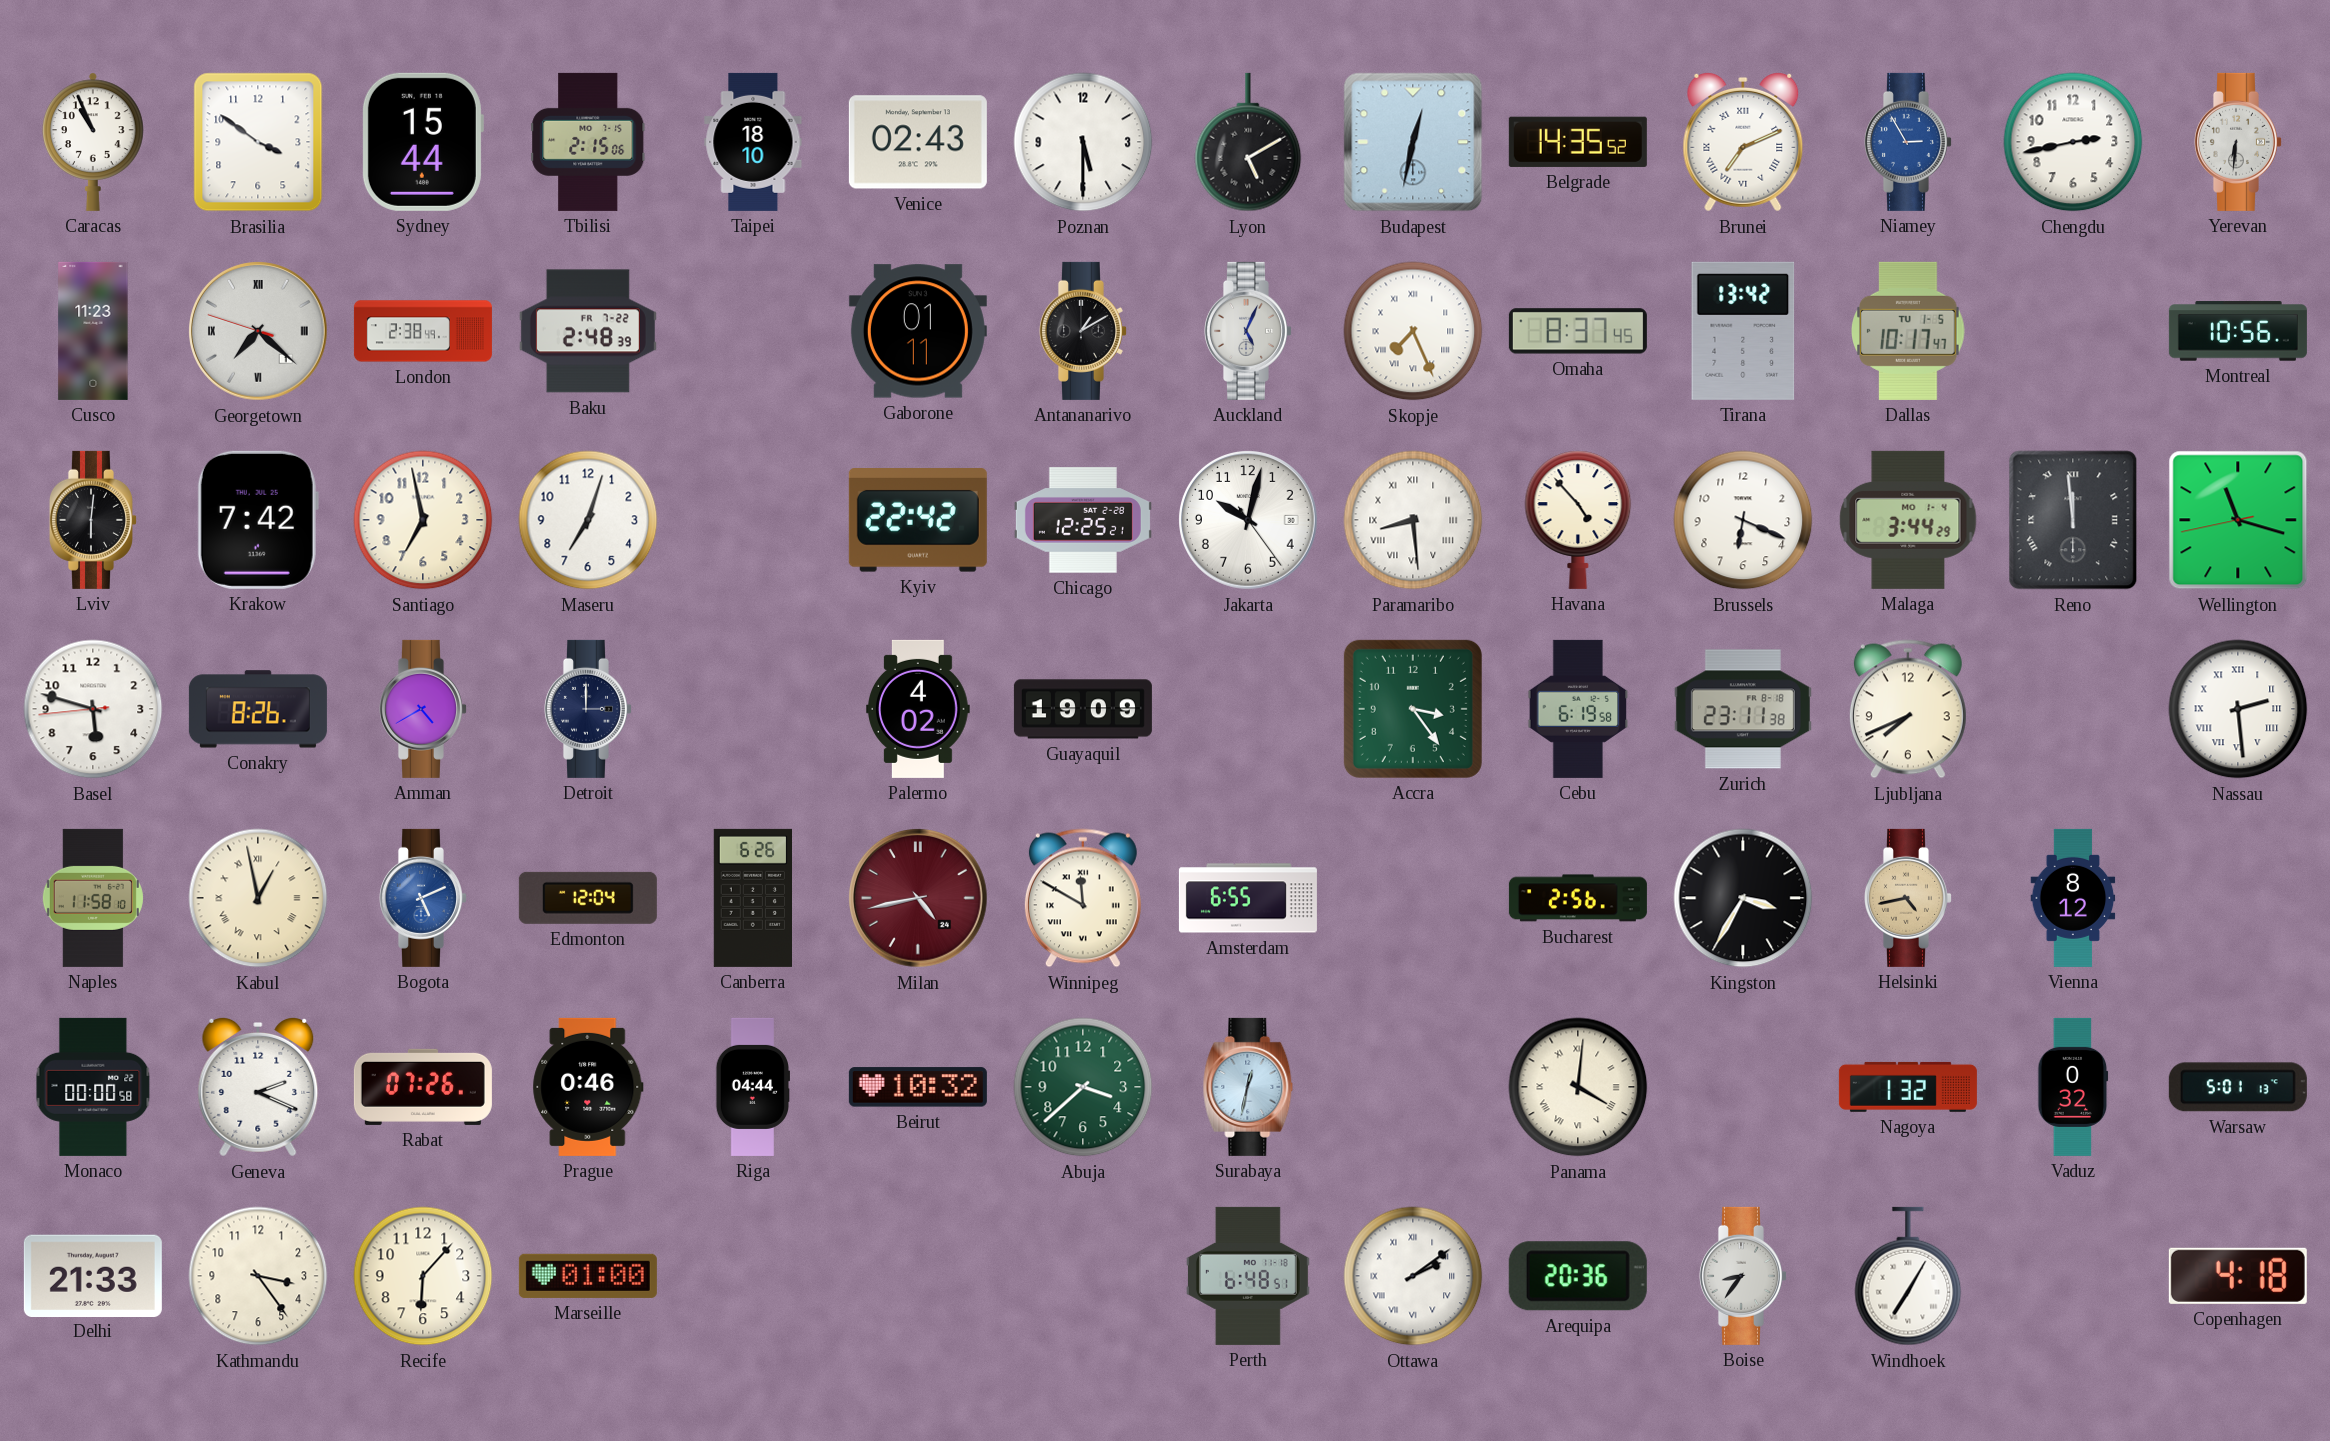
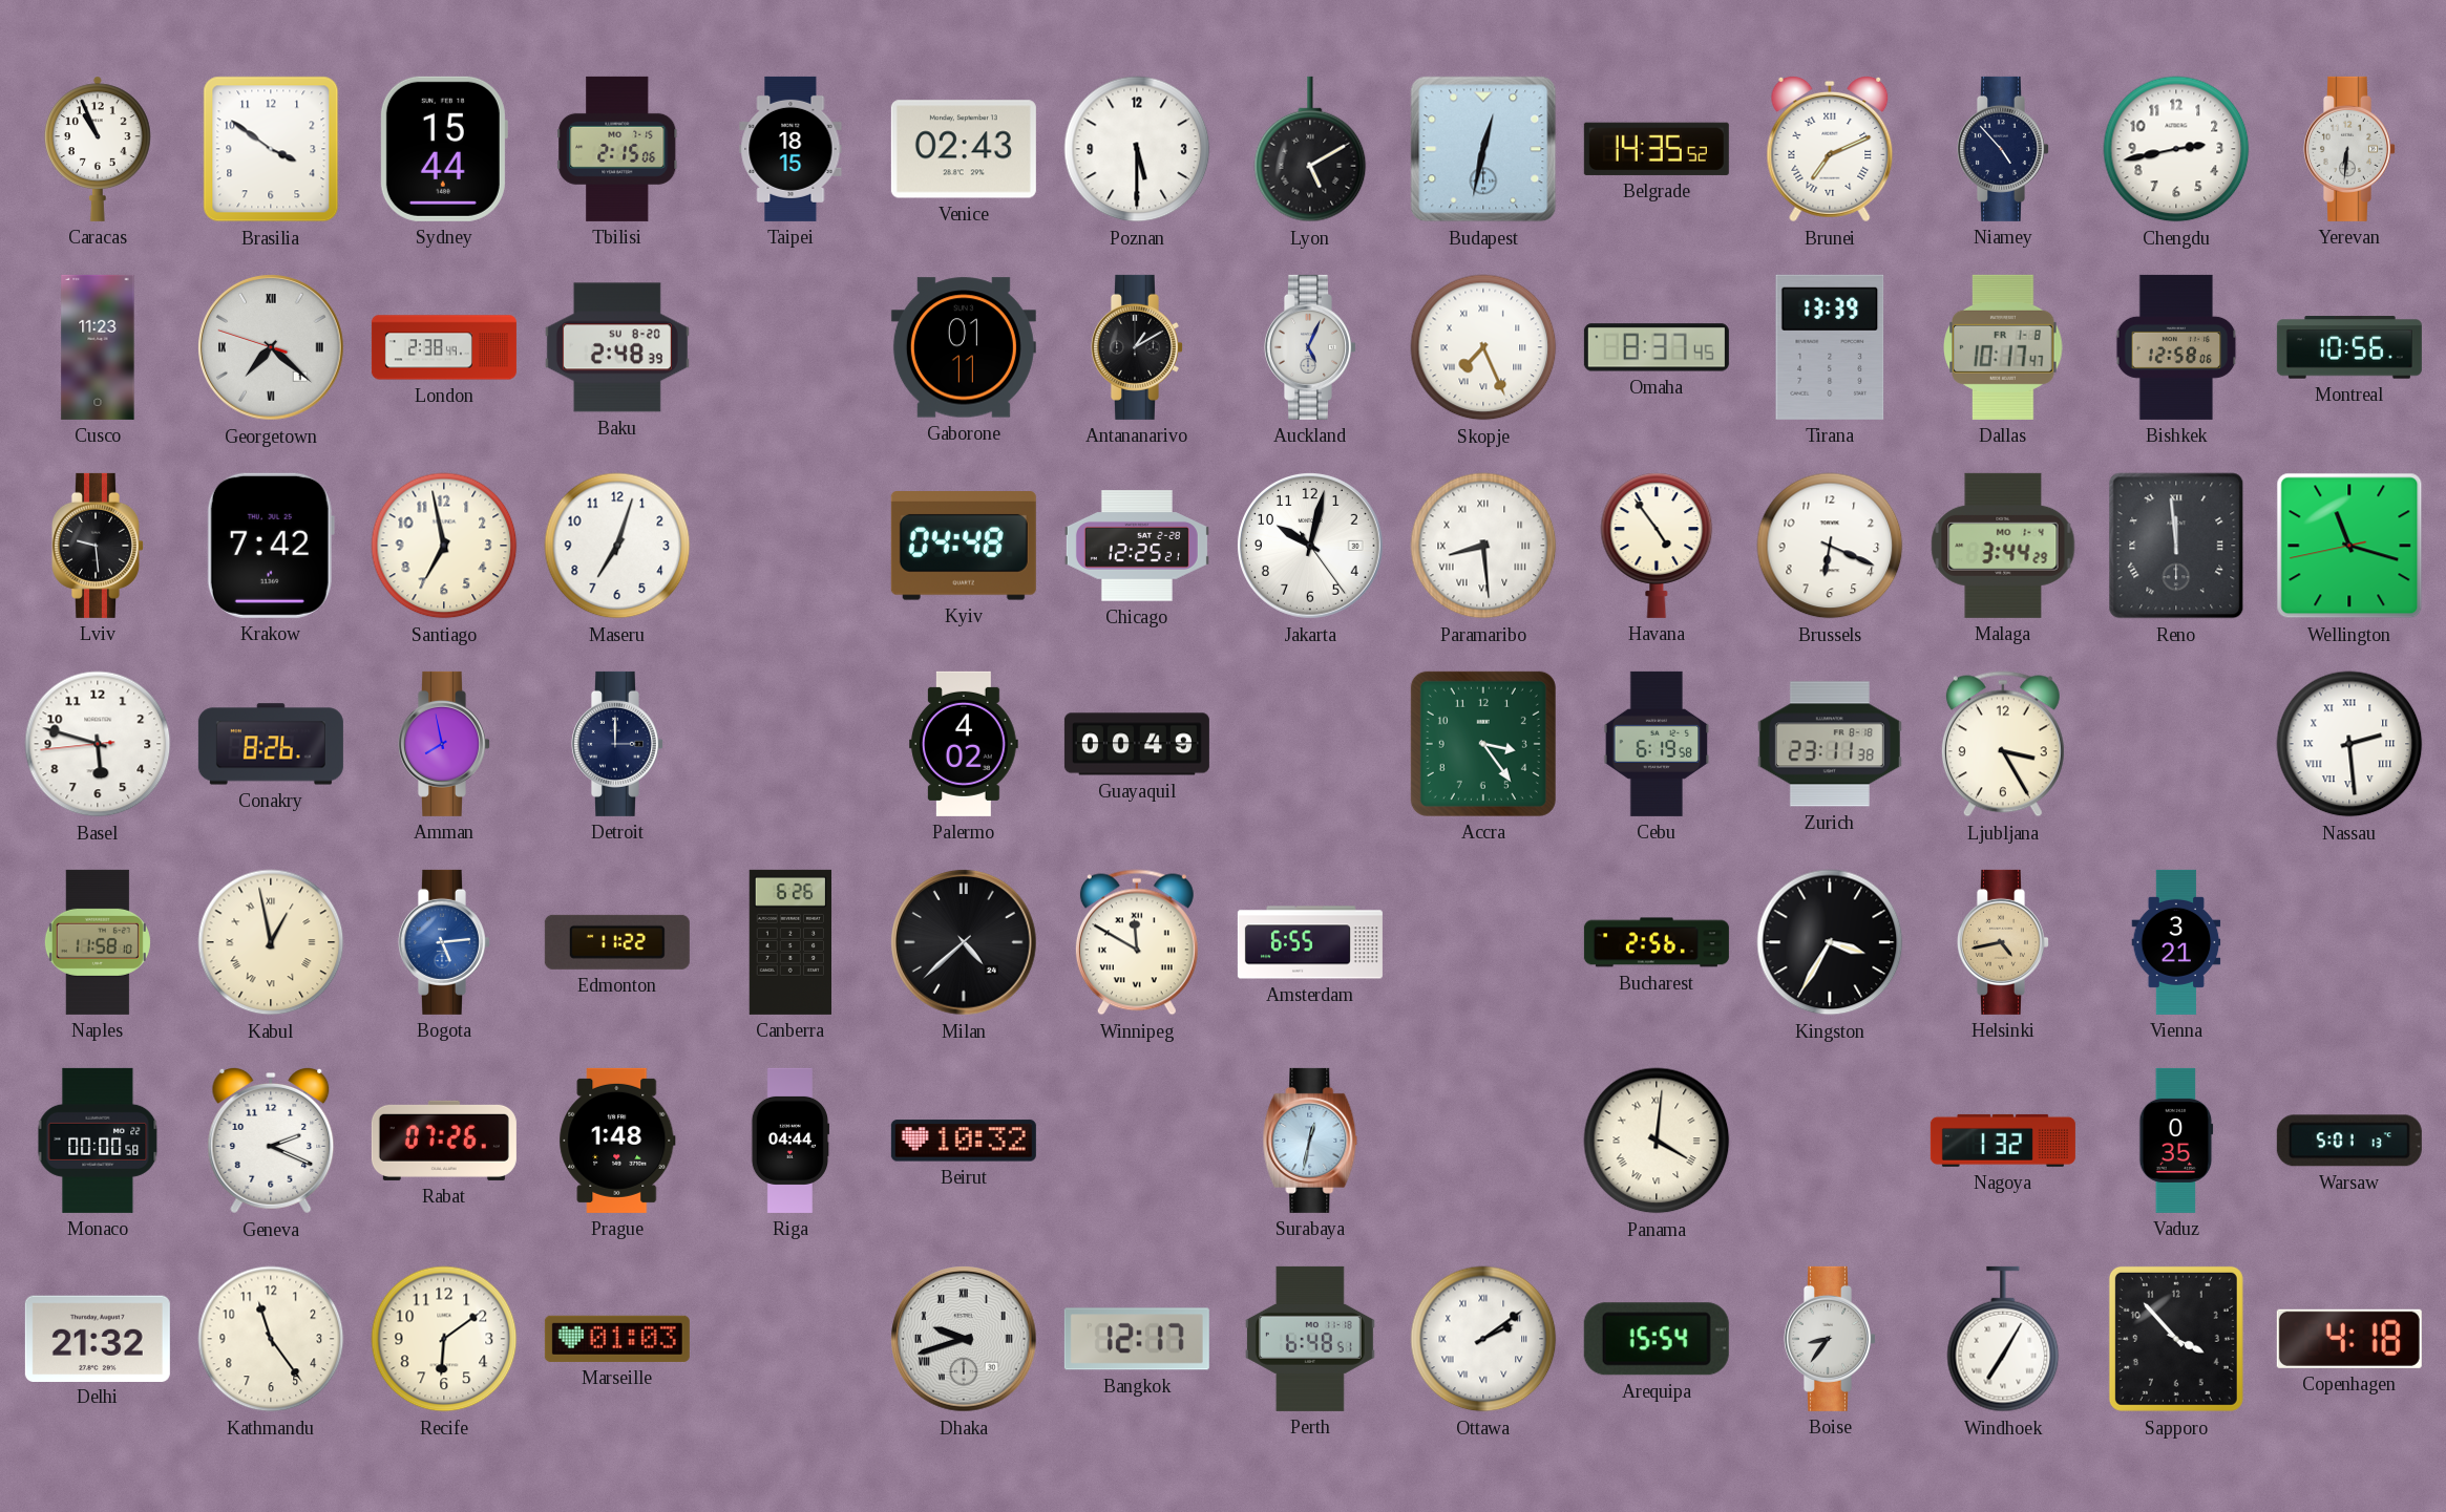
Taipei: 18:10 -> 18:15 (790, 149)
Niamey: 2:55 -> 4:53 (2003, 149)
Niamey dial: blue -> navy (2003, 149)
Baku date: FR 7-22 -> SU 8-20 (617, 347)
Tirana: 13:42 -> 13:39 (1830, 347)
Dallas date: TU 1-5 -> FR 1-8 (2003, 347)
Bishkek: none -> 12:58 (2176, 347)
Lviv: 6:01 -> 9:29 (98, 546)
Kyiv: 22:42 -> 04:48 (964, 547)
Havana: 4:53 -> 4:54 (1657, 546)
Amman: 4:40 -> 7:58 (444, 744)
Guayaquil: 19:09 -> 00:49 (1137, 744)
Ljubljana: 7:41 -> 3:25 (2003, 744)
Bogota: 5:11 -> 5:14 (444, 942)
Edmonton: 12:04 -> 11:22 (617, 942)
Milan: 4:43 -> 4:38 (965, 943)
Milan dial: burgundy -> black (965, 943)
Vienna: 8:12 -> 3:21 (2176, 942)
Prague: 0:46 -> 1:48 (617, 1141)
Abuja: 3:38 -> none (1083, 1087)
Vaduz: 0:32 -> 0:35 (2176, 1141)
Delhi: 21:33 -> 21:32 (98, 1338)
Kathmandu: 3:24 -> 11:24 (271, 1339)
Recife: 6:07 -> 6:09 (444, 1339)
Marseille: 01:00 -> 01:03 (617, 1339)
Dhaka: none -> 9:42 (965, 1340)
Bangkok: none -> 12:17 (1137, 1339)
Arequipa: 20:36 -> 15:54 (1657, 1339)
Sapporo: none -> 3:53 (2176, 1339)
